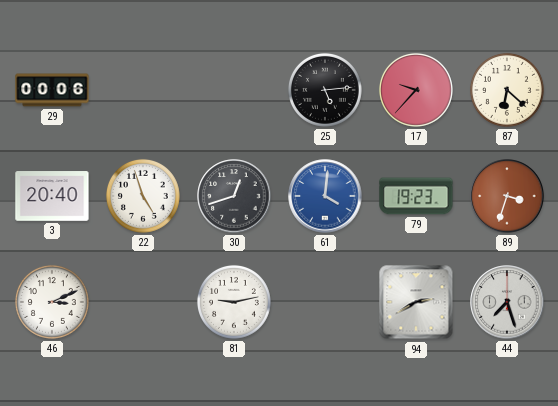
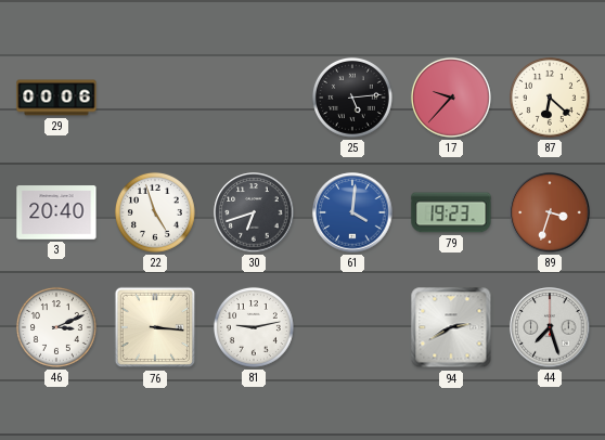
30: 12:42 -> 6:42 (254, 212)
76: none -> 3:16 (155, 327)
